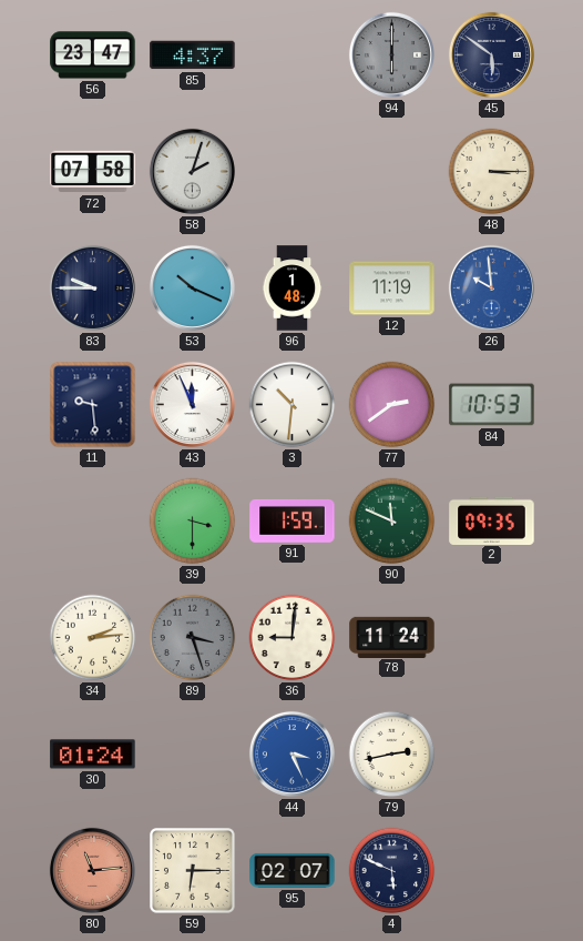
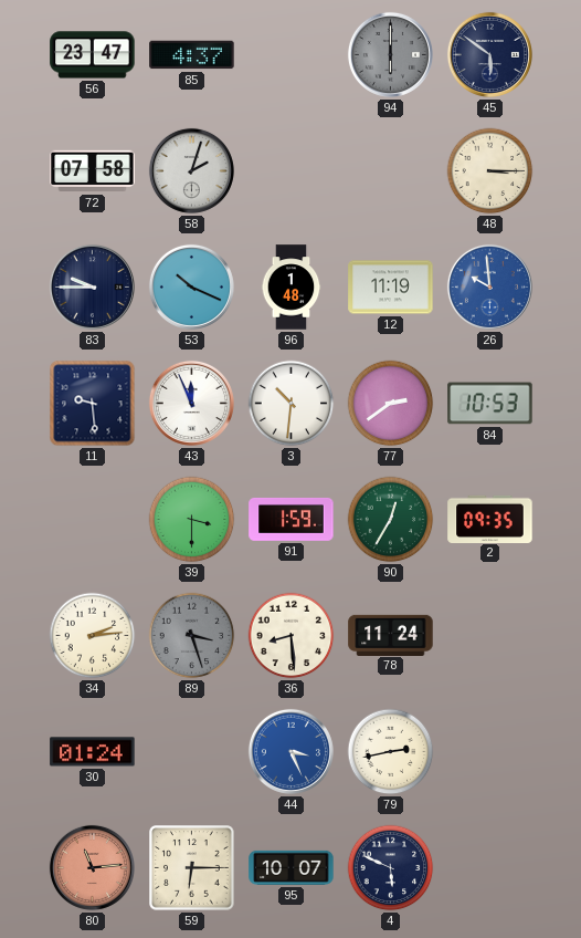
90: 11:49 -> 12:35 (391, 520)
36: 9:01 -> 8:29 (292, 636)
95: 02:07 -> 10:07 (292, 867)
